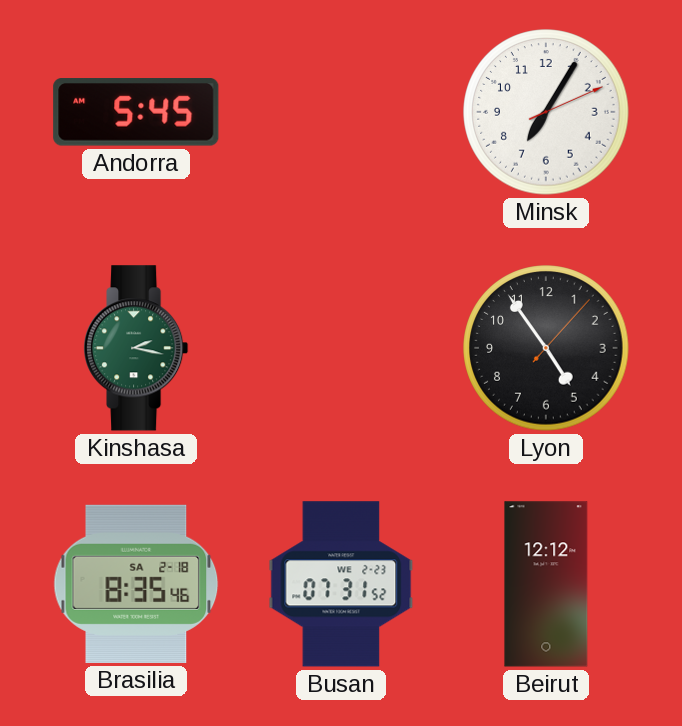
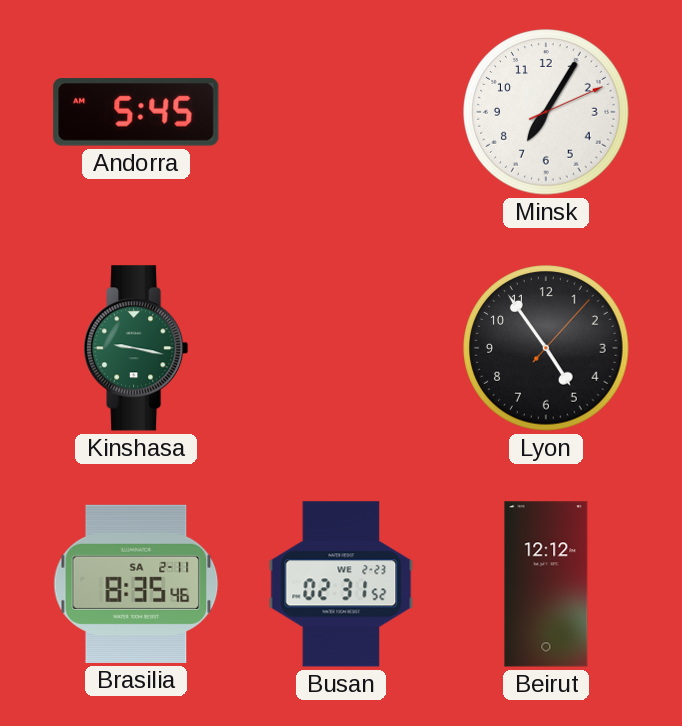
Kinshasa: 2:17 -> 9:17 (137, 348)
Brasilia date: SA 2-18 -> SA 2-11 (136, 584)
Busan: 07:31 -> 02:31 (341, 584)
